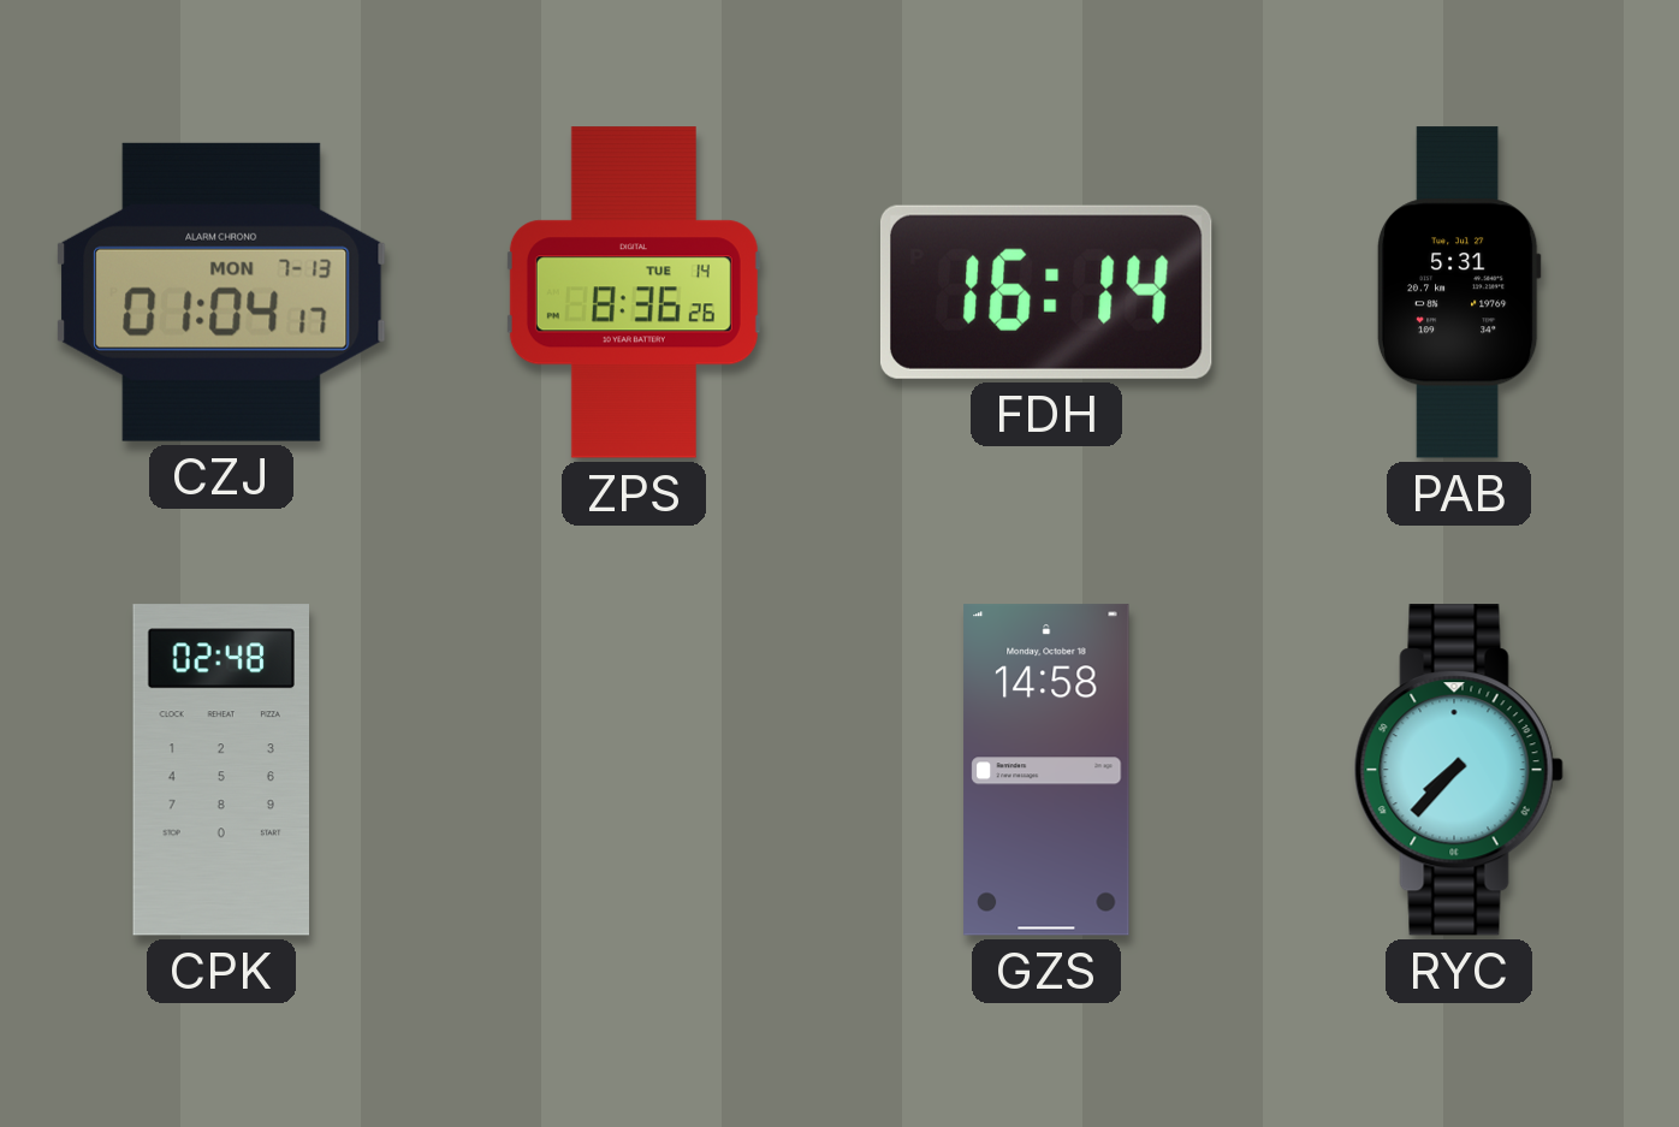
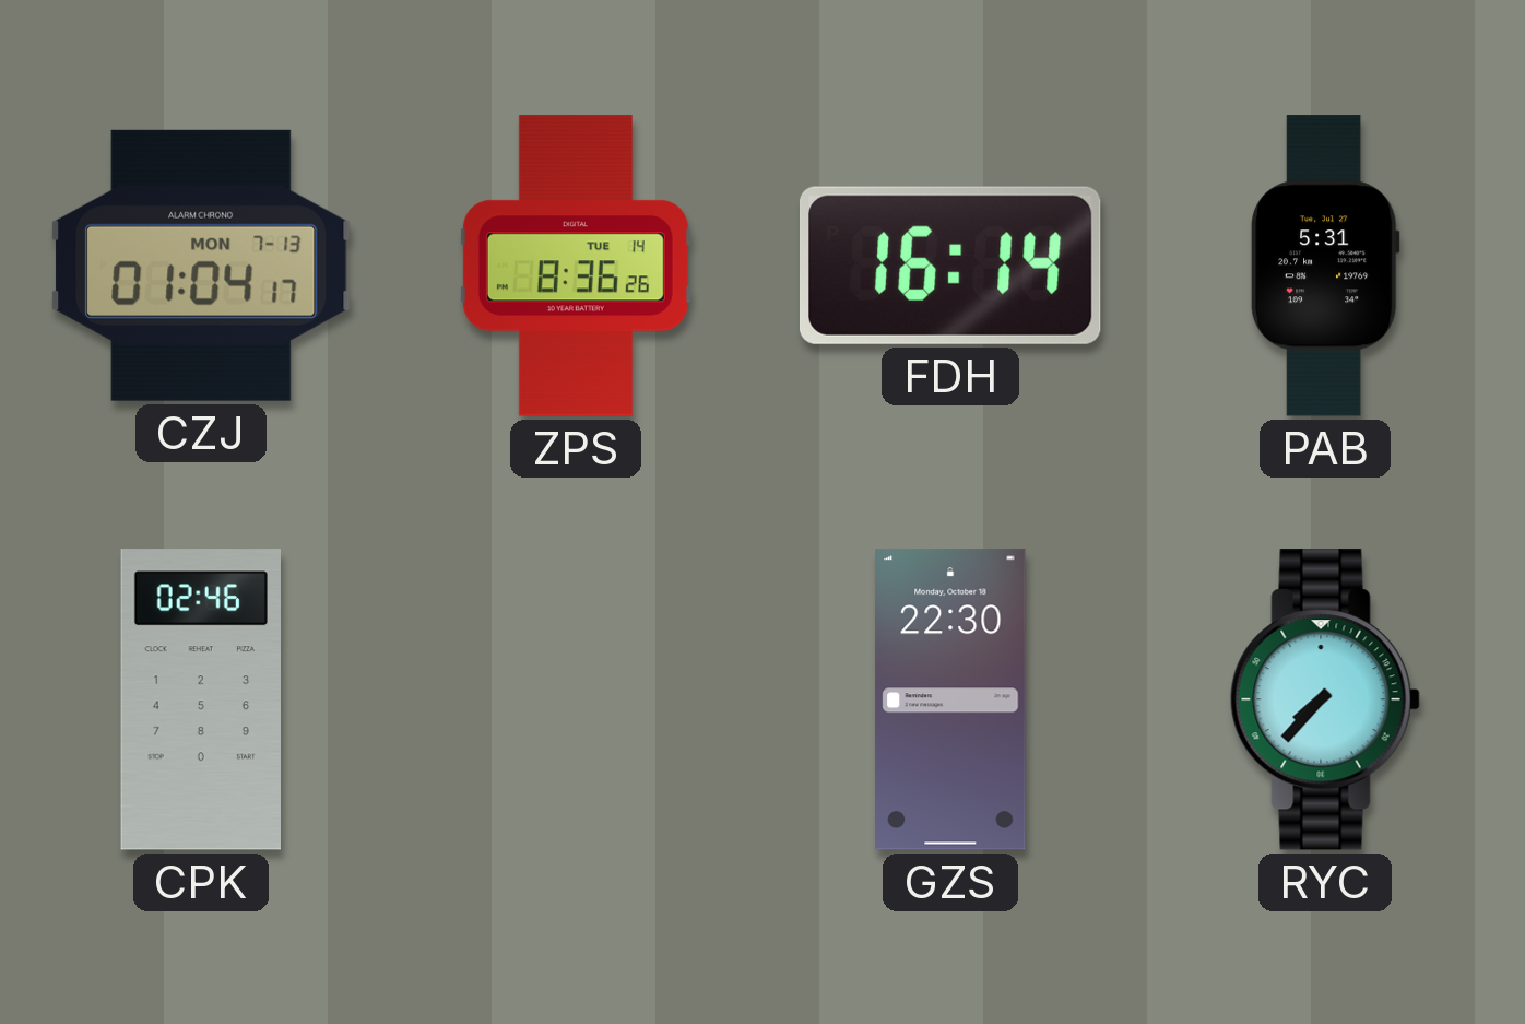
CPK: 02:48 -> 02:46 (200, 699)
GZS: 14:58 -> 22:30 (950, 699)
